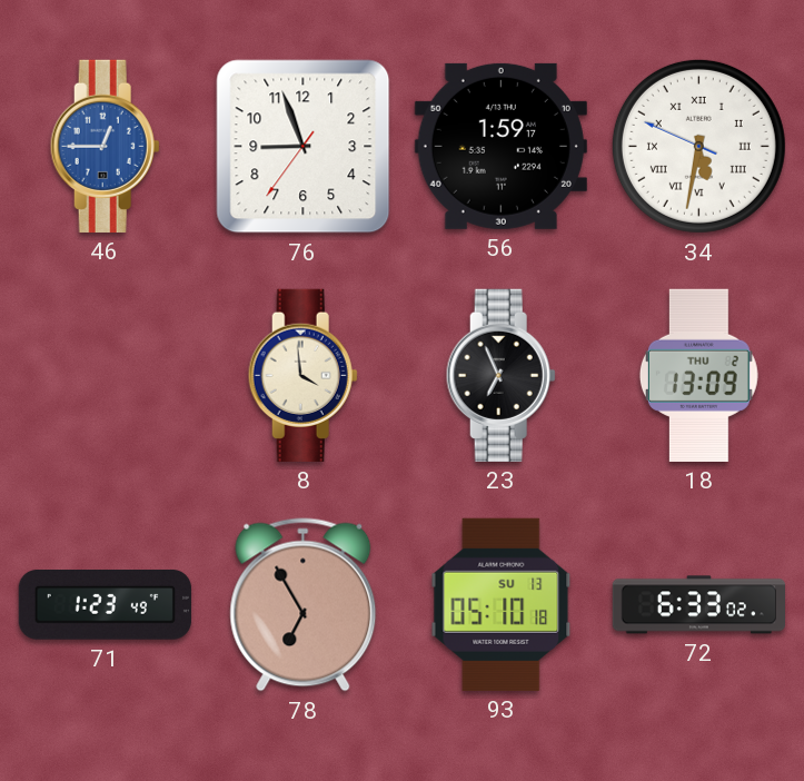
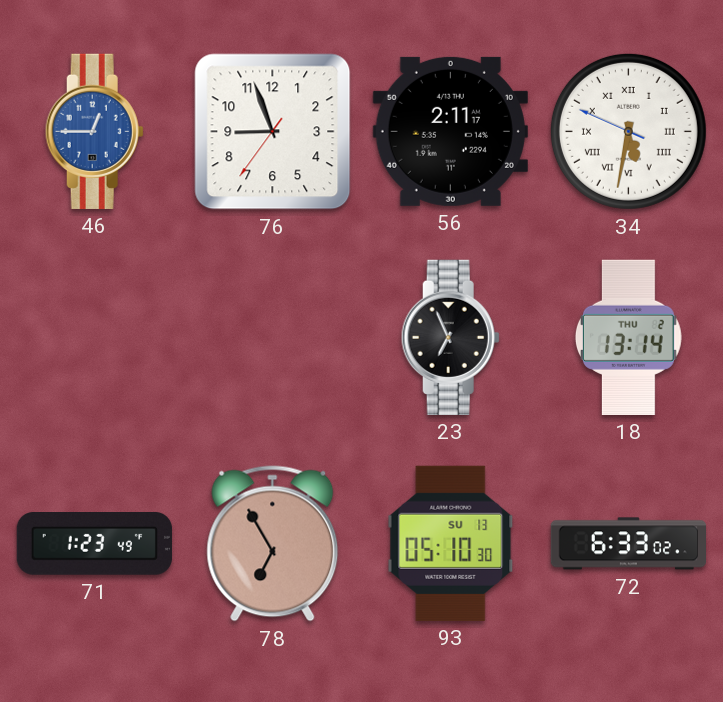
56: 1:59 -> 2:11 (450, 131)
8: 3:59 -> none (302, 375)
18: 13:09 -> 13:14 (628, 337)
93: 05:10:18 -> 05:10:30 (451, 543)
